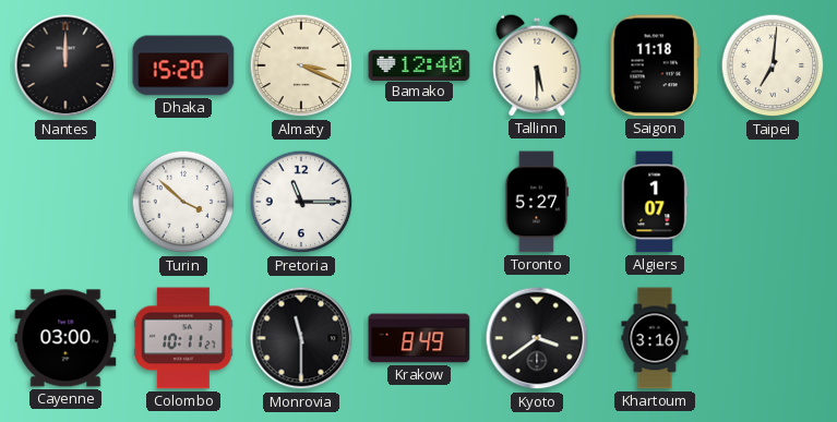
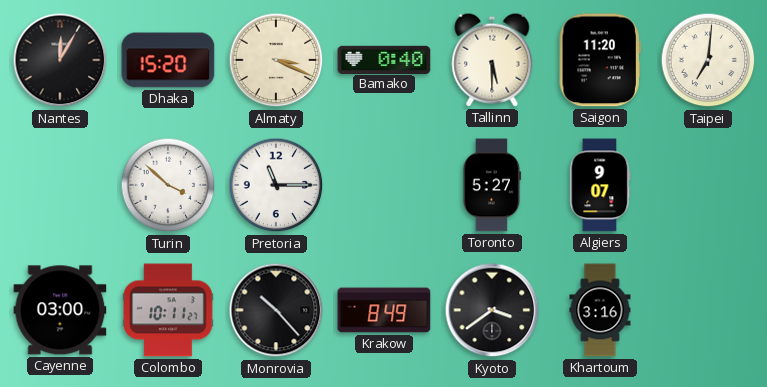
Nantes: 12:00 -> 12:05 (60, 60)
Bamako: 12:40 -> 0:40 (384, 59)
Saigon: 11:18 -> 11:20 (600, 60)
Algiers: 1:07 -> 9:07 (600, 185)
Monrovia: 11:30 -> 10:23 (276, 310)
